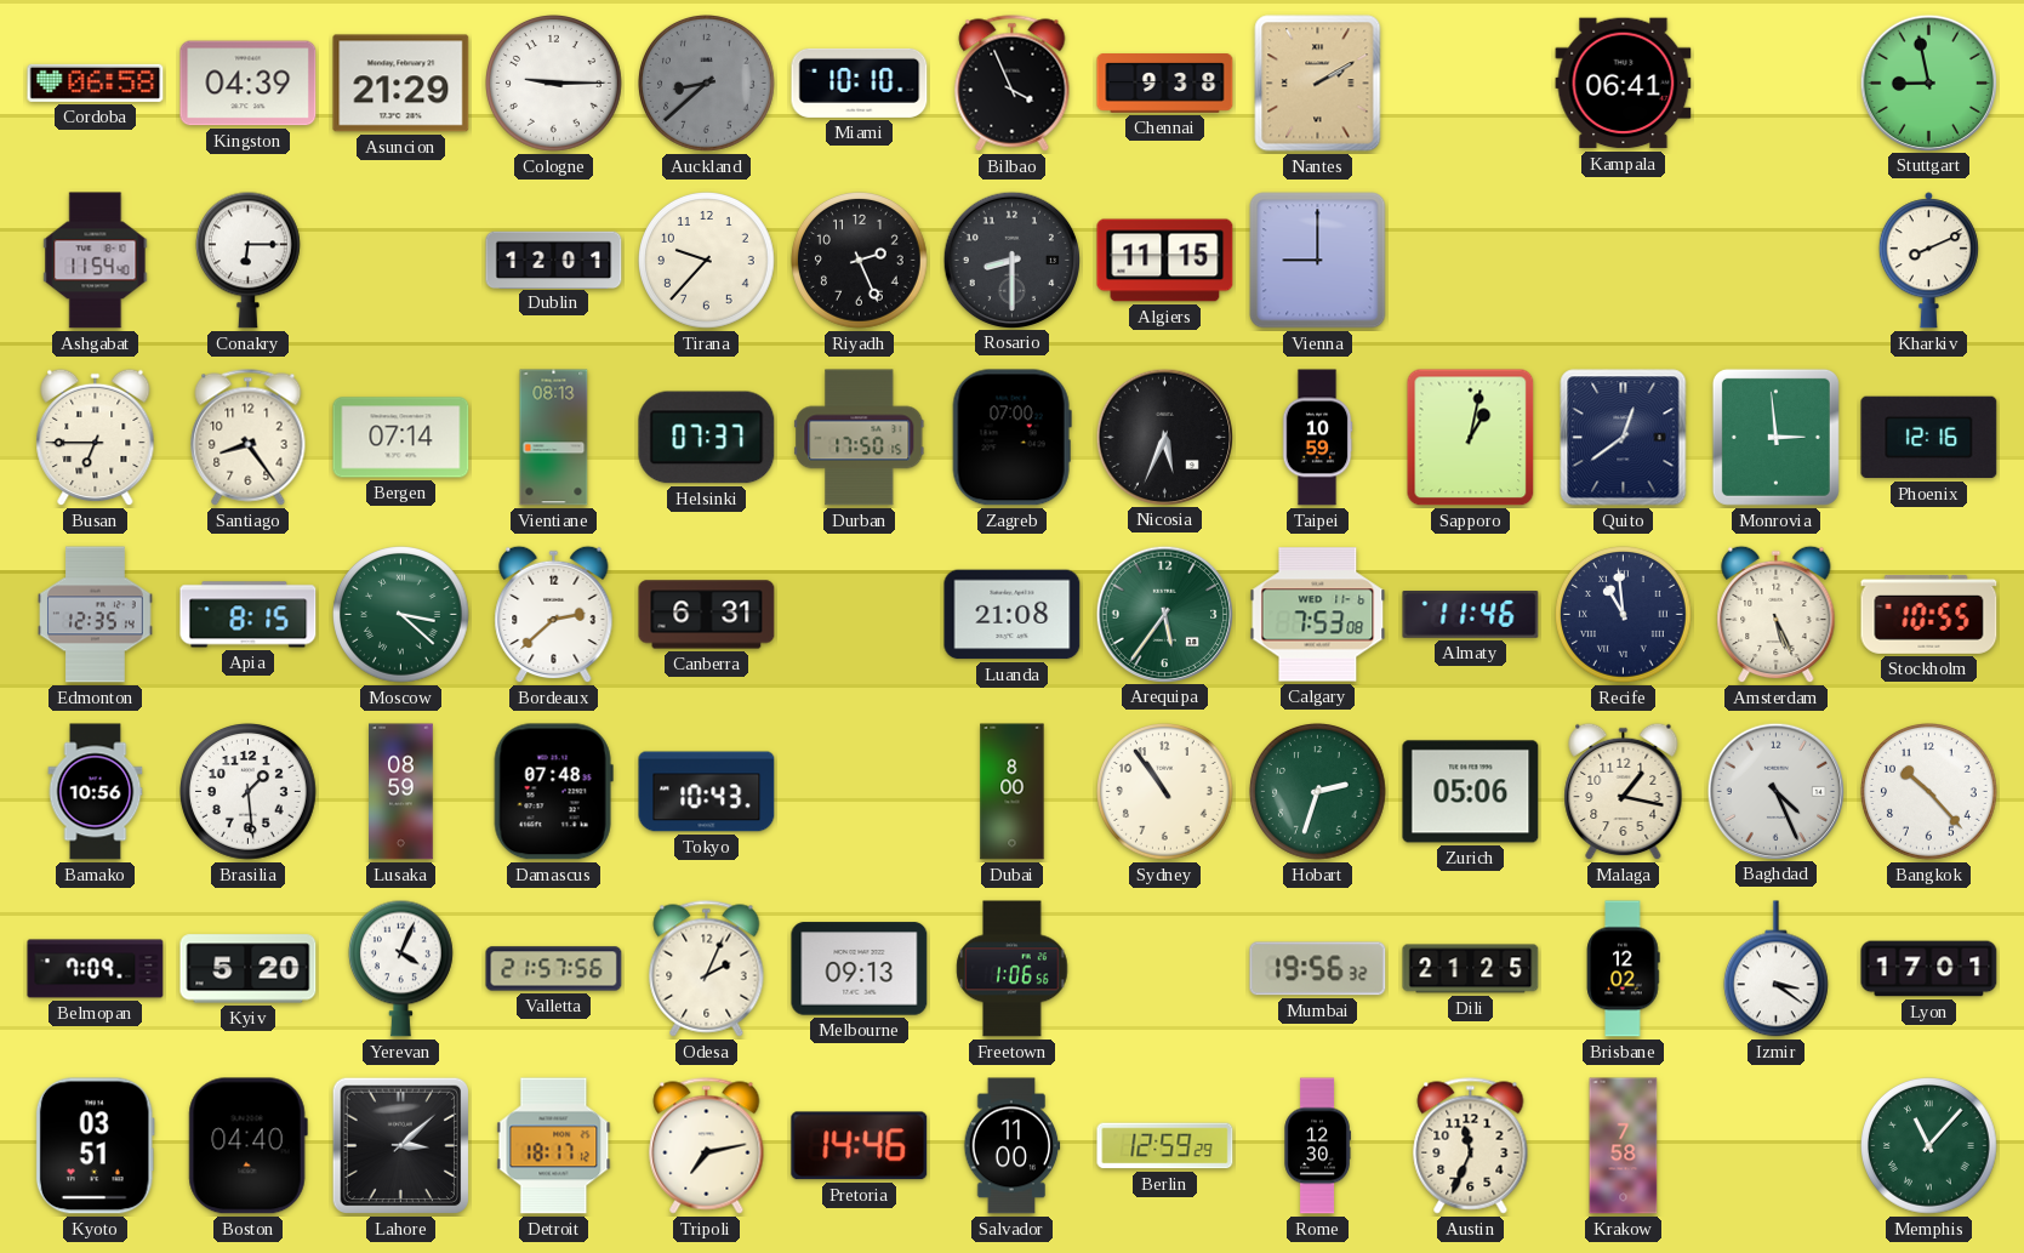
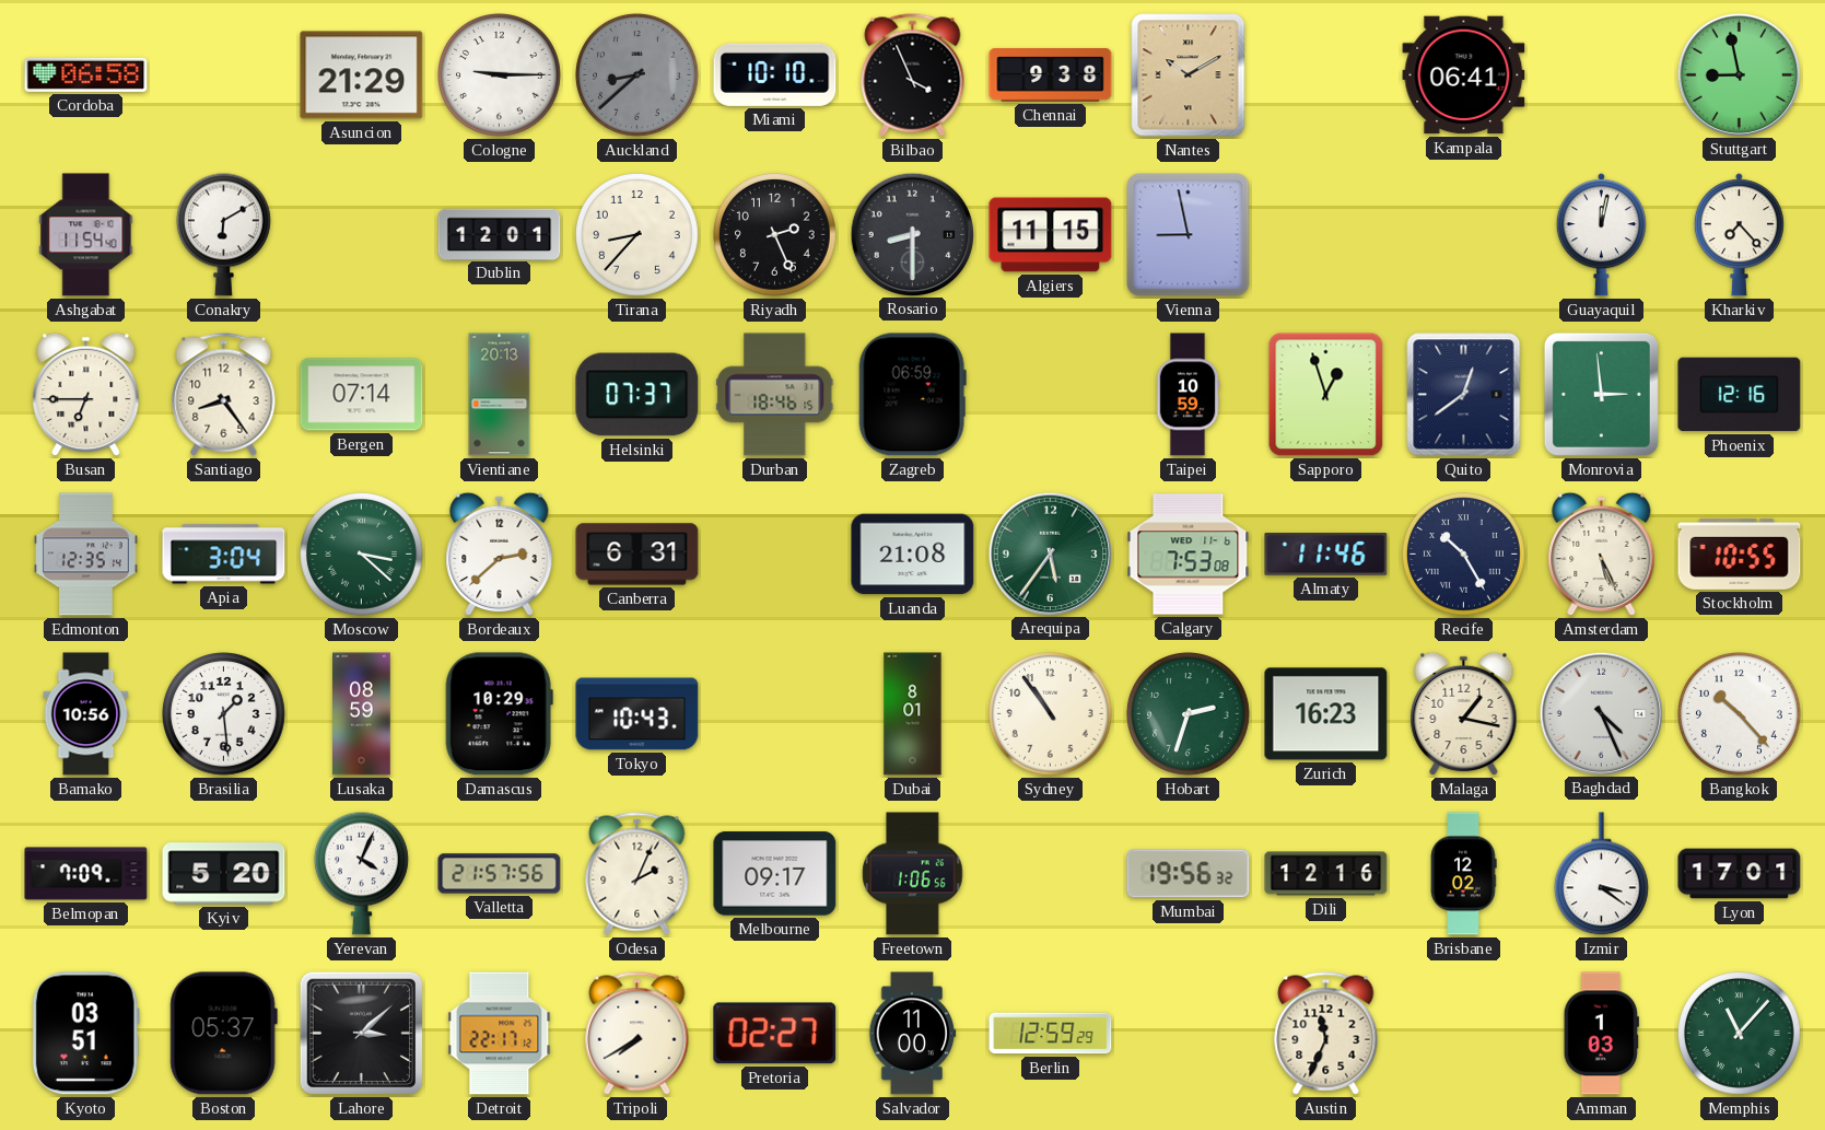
Kingston: 04:39 -> none (249, 84)
Nantes: 2:10 -> 10:10 (1189, 75)
Conakry: 6:15 -> 6:10 (223, 234)
Tirana: 9:37 -> 8:37 (637, 235)
Vienna: 9:00 -> 8:58 (1189, 235)
Guayaquil: none -> 12:02 (1601, 235)
Kharkiv: 8:11 -> 7:23 (1739, 235)
Vientiane: 08:13 -> 20:13 (500, 395)
Durban: 17:50 -> 18:46 (775, 395)
Zagreb: 07:00 -> 06:59 (912, 395)
Nicosia: 5:34 -> none (1164, 437)
Sapporo: 1:02 -> 12:57 (1326, 395)
Apia: 8:15 -> 3:04 (224, 555)
Recife: 10:59 -> 10:25 (1464, 555)
Damascus: 07:48 -> 10:29 (499, 714)
Dubai: 8:00 -> 8:01 (913, 714)
Zurich: 05:06 -> 16:23 (1326, 714)
Melbourne: 09:13 -> 09:17 (775, 874)
Dili: 21:25 -> 12:16 (1326, 874)
Boston: 04:40 -> 05:37 (223, 1034)
Detroit: 18:17 -> 22:17 (500, 1034)
Tripoli: 7:13 -> 7:40 (637, 1034)
Pretoria: 14:46 -> 02:27 (775, 1034)
Rome: 12:30 -> none (1317, 1146)
Krakow: 7:58 -> none (1624, 1146)
Amman: none -> 1:03 (1601, 1034)
